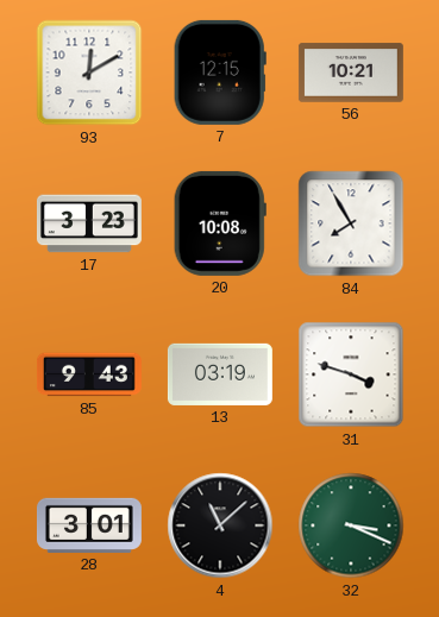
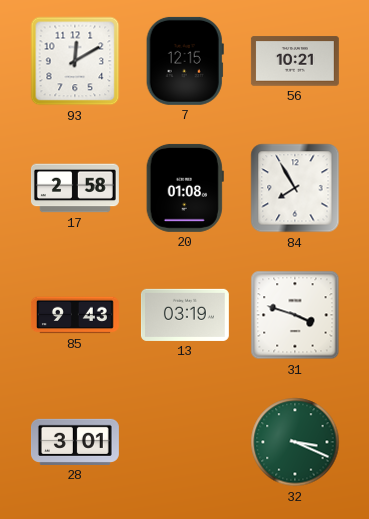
17: 3:23 -> 2:58 (75, 188)
20: 10:08 -> 01:08 (185, 188)
4: 11:08 -> none (220, 525)
